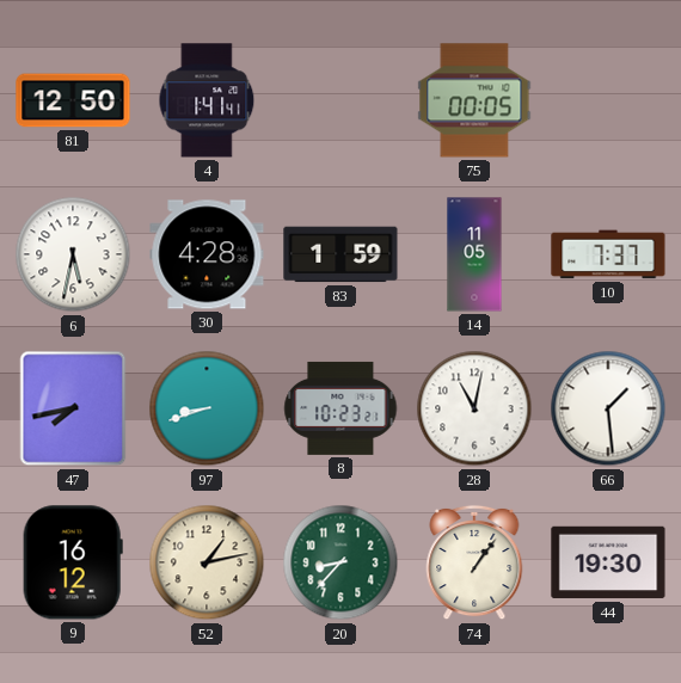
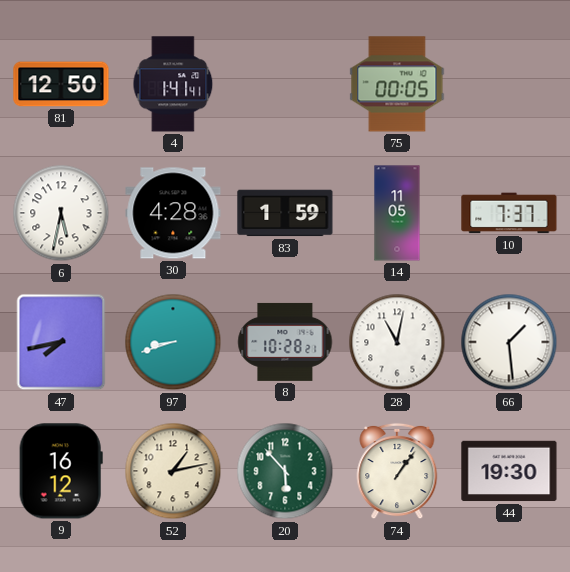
8: 10:23 -> 10:28 (285, 342)
20: 8:37 -> 5:53 (285, 471)
